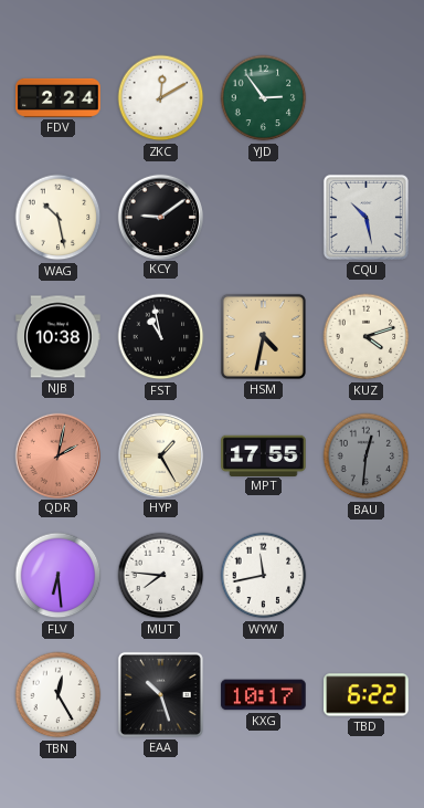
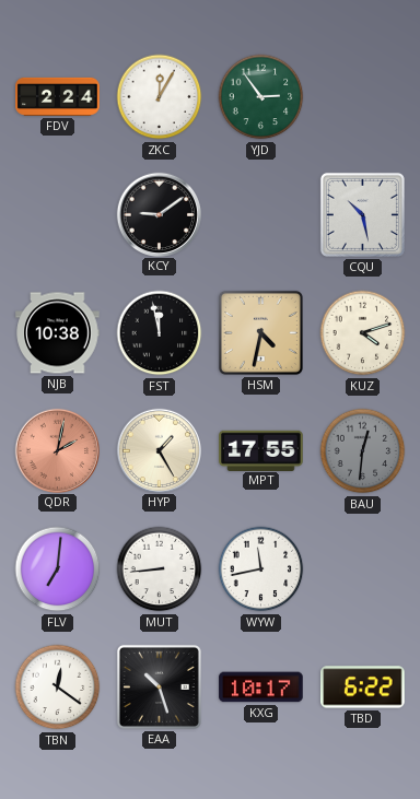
ZKC: 12:10 -> 12:05 (160, 97)
WAG: 10:28 -> none (59, 218)
FST: 10:58 -> 11:58 (160, 333)
FLV: 6:29 -> 7:01 (58, 569)
MUT: 7:46 -> 8:44 (160, 569)
TBN: 12:25 -> 12:21 (58, 688)
